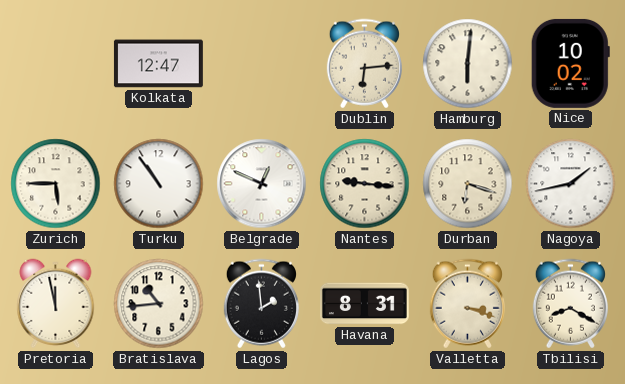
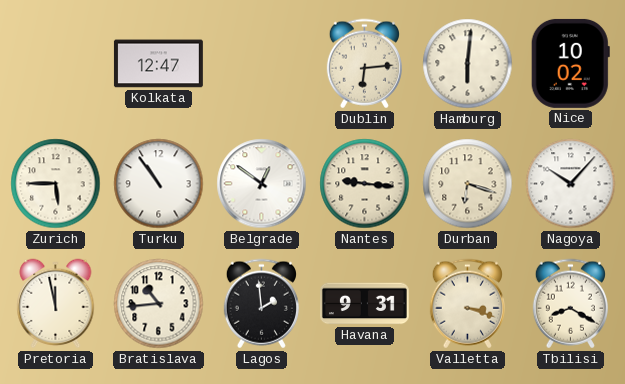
Belgrade: 12:49 -> 12:51 (262, 184)
Nagoya: 1:43 -> 10:07 (571, 184)
Havana: 8:31 -> 9:31 (364, 304)
